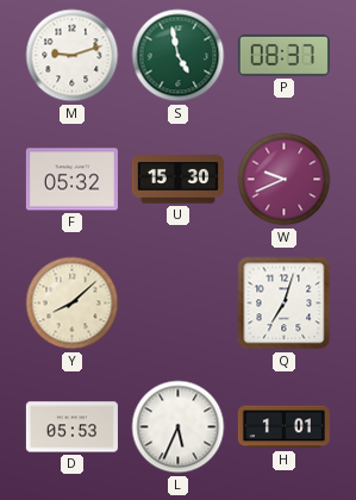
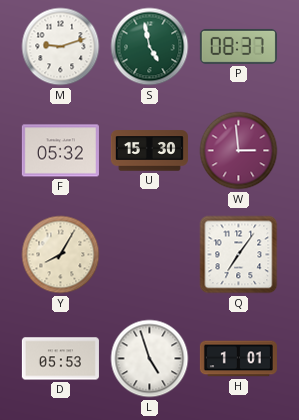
W: 9:41 -> 2:59 (239, 151)
Y: 8:08 -> 8:05 (61, 255)
Q: 7:03 -> 7:06 (239, 255)
L: 5:34 -> 4:57 (150, 359)
